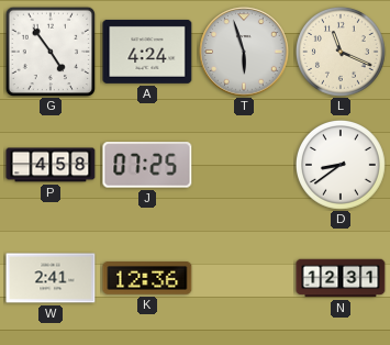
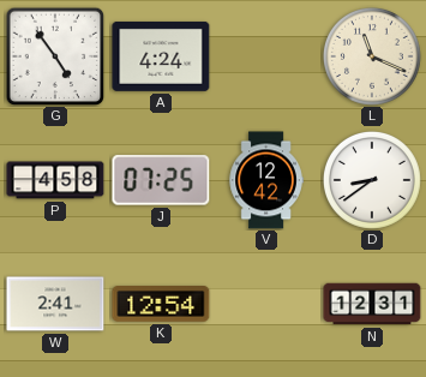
T: 5:57 -> none (244, 52)
V: none -> 12:42 (266, 180)
K: 12:36 -> 12:54 (161, 305)
